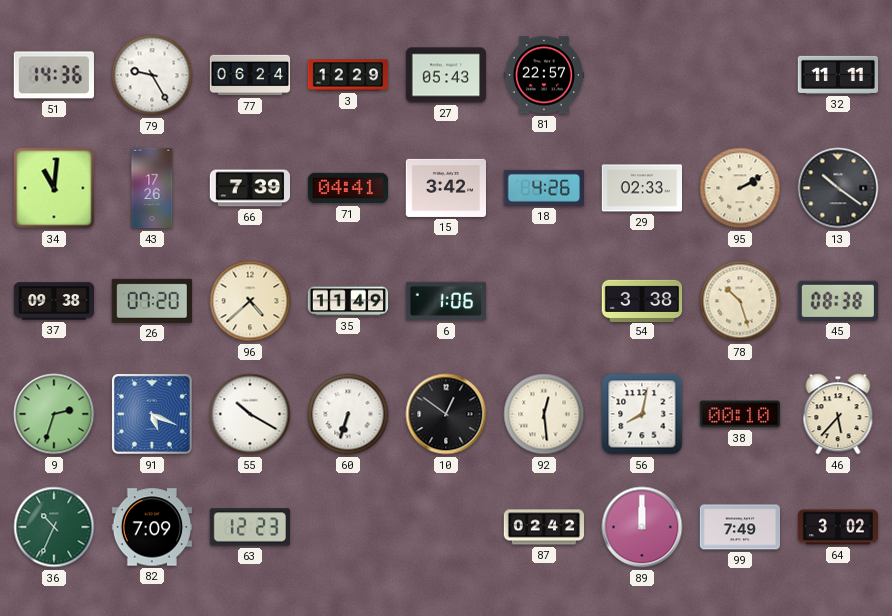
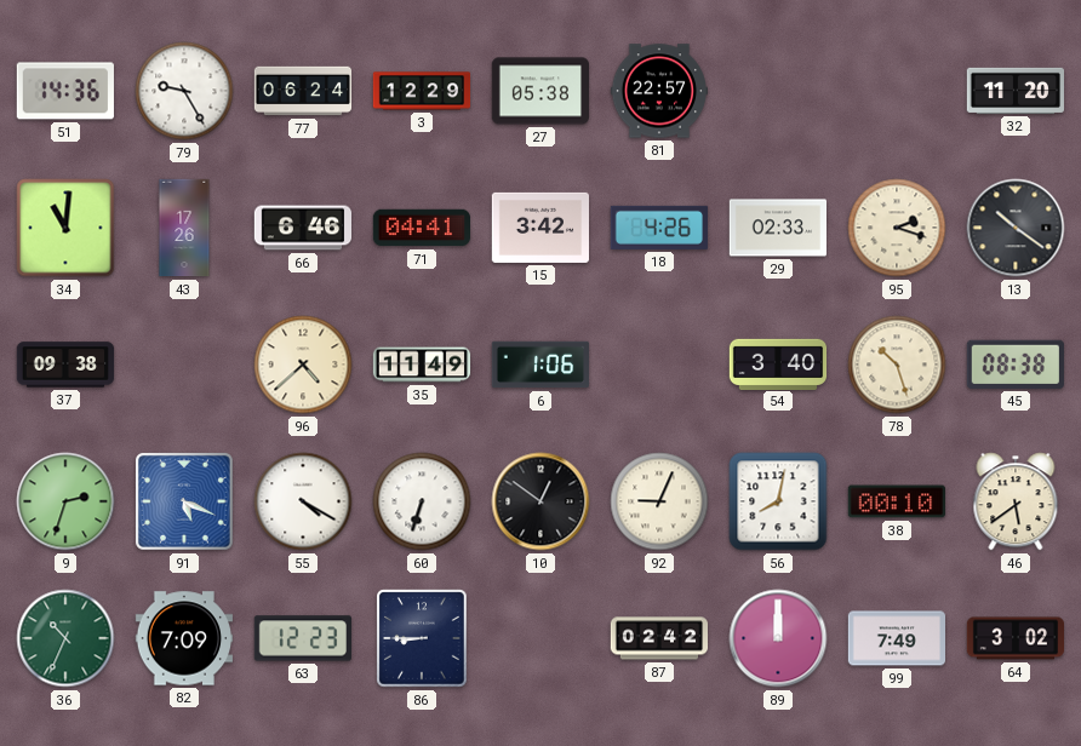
27: 05:43 -> 05:38 (540, 91)
32: 11:11 -> 11:20 (1016, 91)
66: 7:39 -> 6:46 (303, 228)
95: 2:10 -> 2:18 (897, 228)
26: 07:20 -> none (152, 301)
54: 3:38 -> 3:40 (778, 363)
55: 10:20 -> 4:20 (303, 501)
92: 12:29 -> 9:04 (659, 501)
46: 5:37 -> 5:39 (1016, 501)
86: none -> 8:45 (422, 638)
